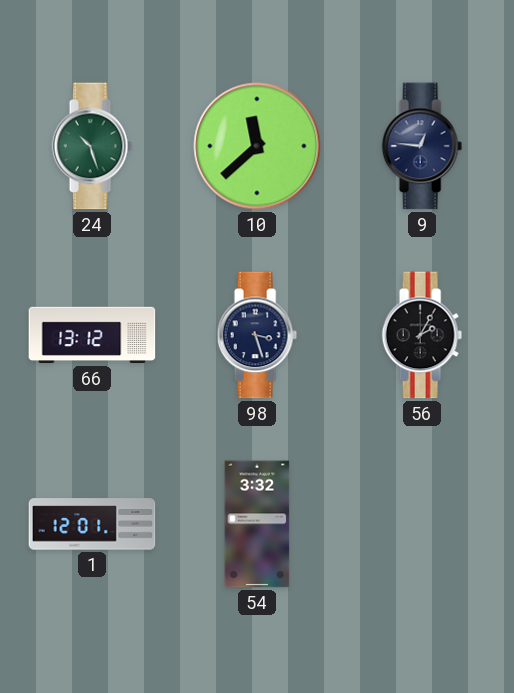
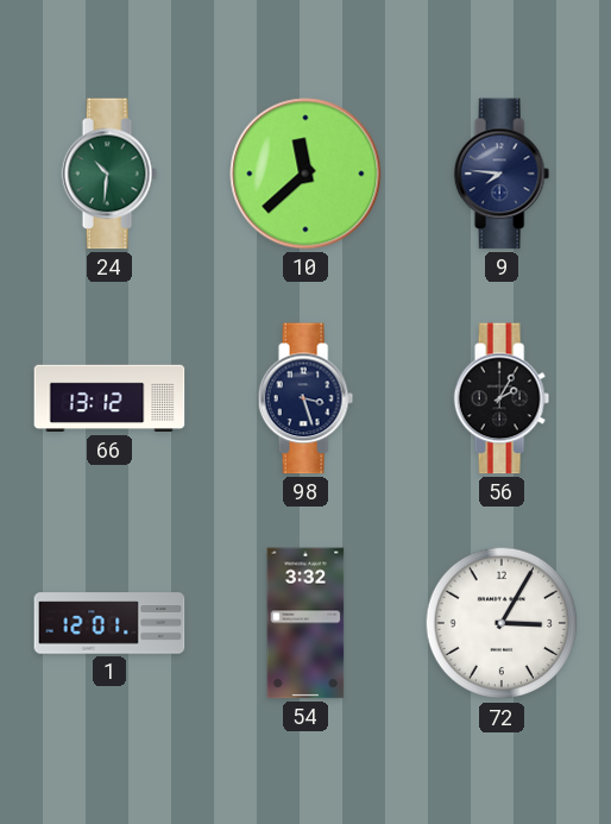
24: 10:27 -> 10:31 (109, 174)
9: 12:46 -> 7:46 (502, 174)
72: none -> 3:05 (502, 623)
